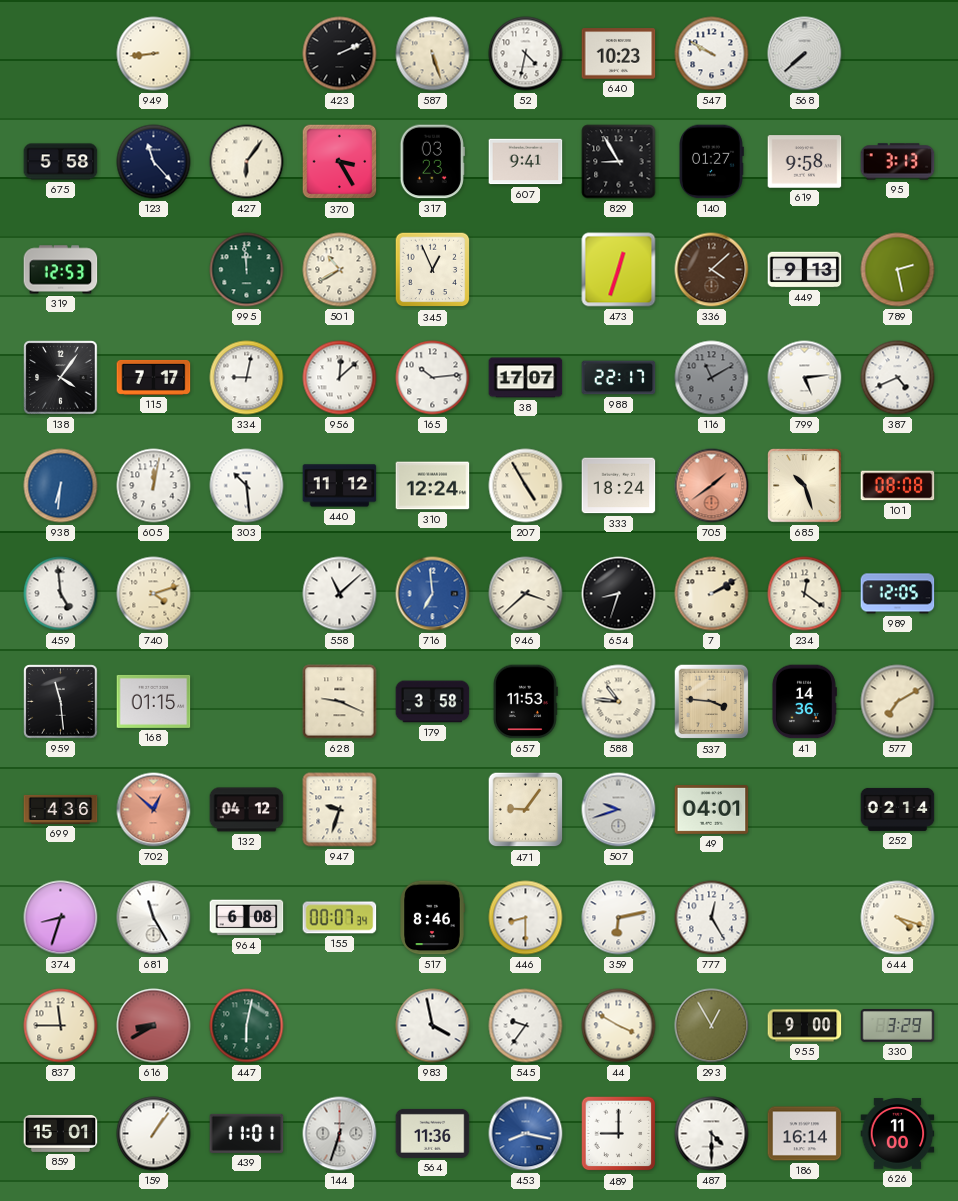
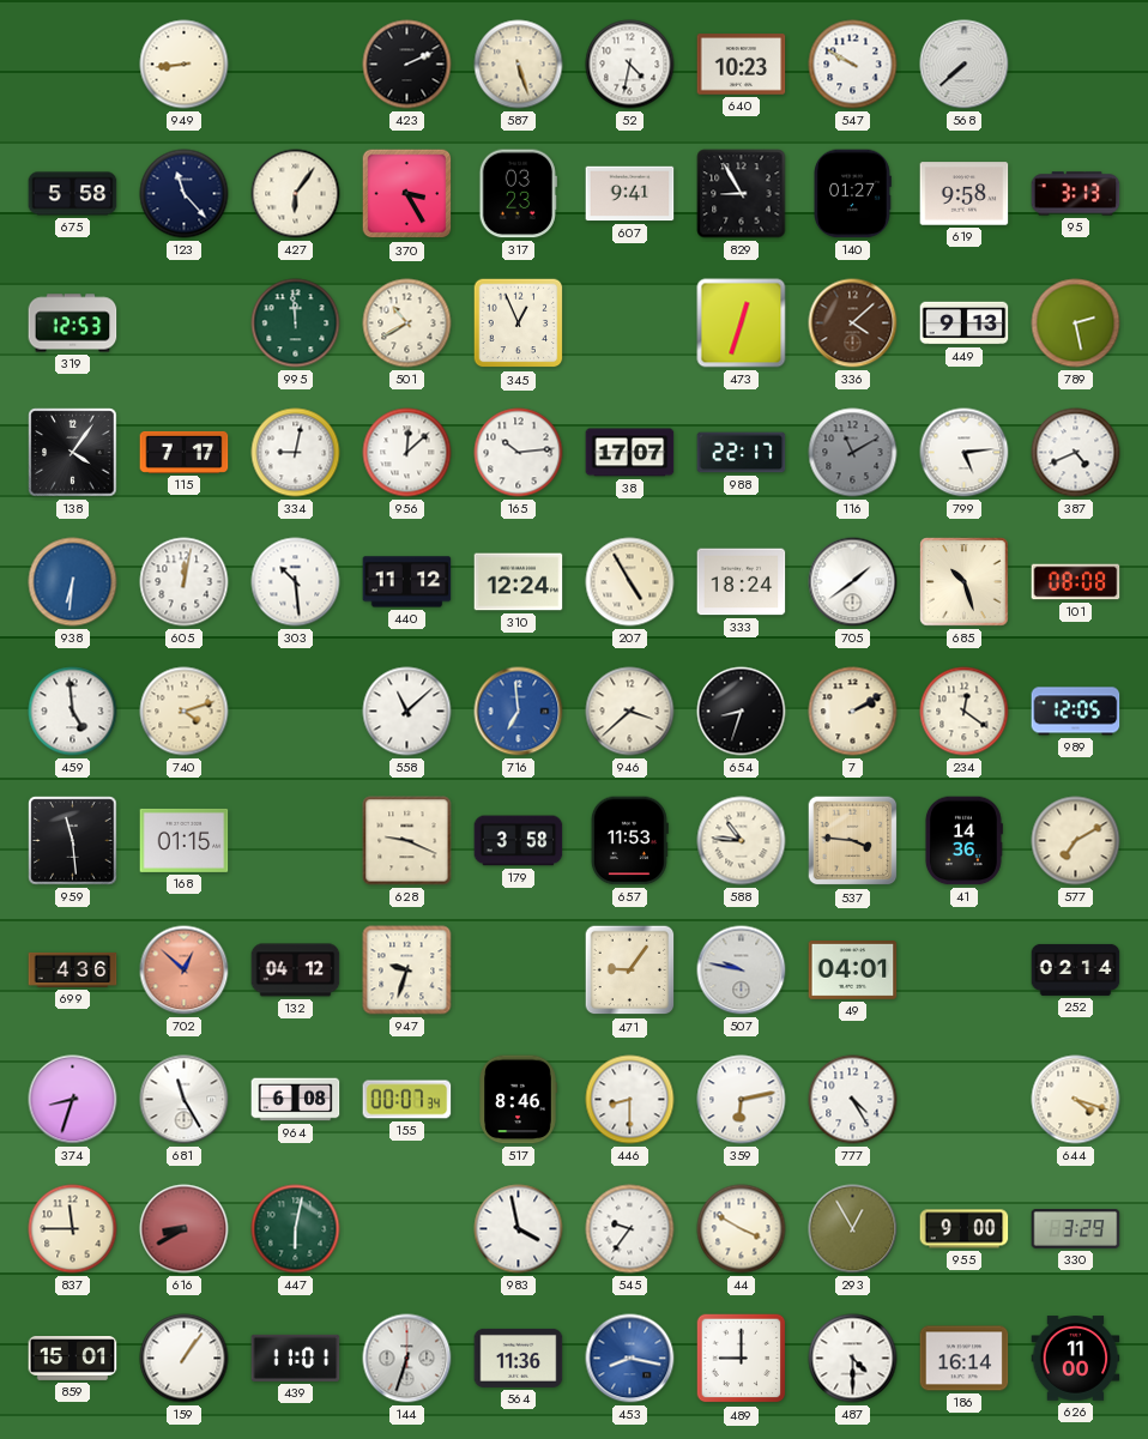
705 dial: salmon -> white (853, 582)
507: 9:42 -> 9:47 (742, 971)
777: 12:25 -> 4:25 (853, 1100)
